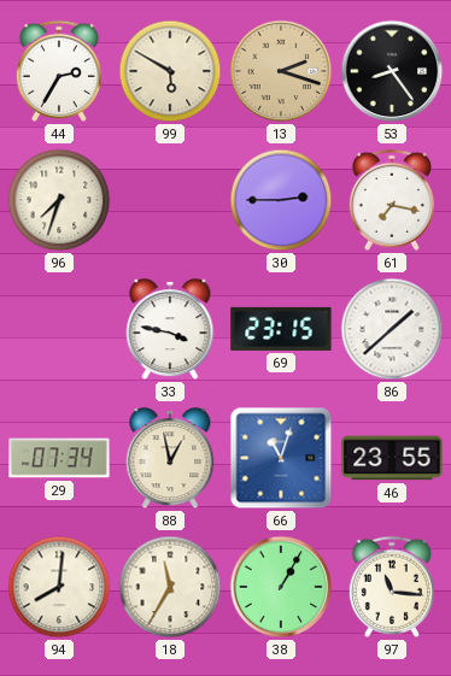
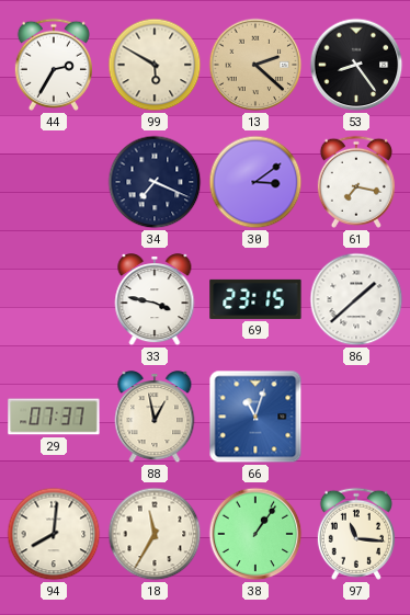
13: 2:18 -> 2:22 (255, 65)
96: 7:33 -> none (59, 200)
34: none -> 7:19 (155, 182)
30: 2:45 -> 3:09 (255, 182)
29: 07:34 -> 07:37 (54, 417)
46: 23:55 -> none (392, 458)
38: 1:05 -> 1:06 (255, 534)
